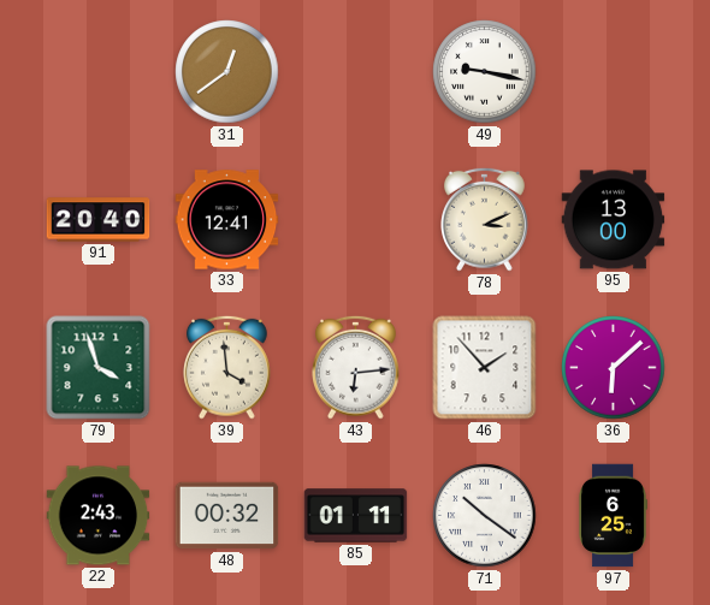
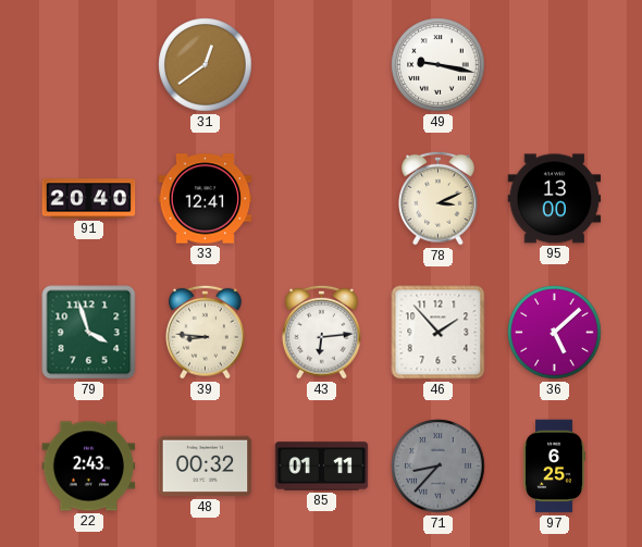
39: 3:59 -> 8:46 (206, 332)
36: 6:08 -> 5:08 (555, 333)
71: 10:21 -> 8:37 (439, 467)
71 dial: white -> grey (439, 467)
